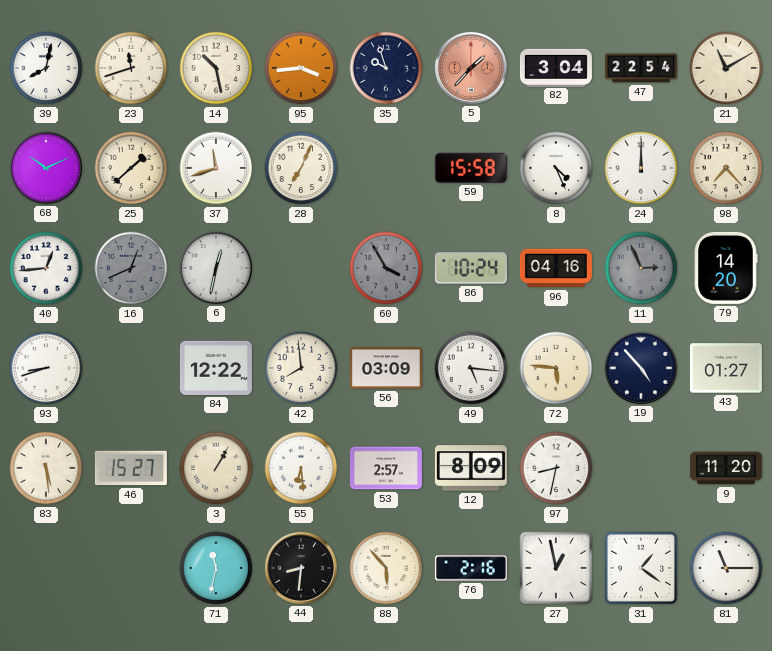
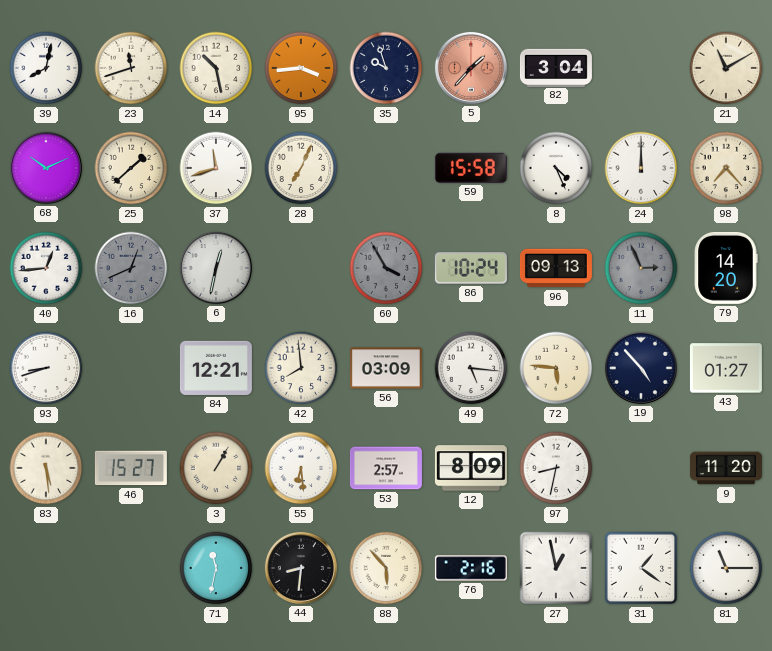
47: 22:54 -> none (641, 68)
96: 04:16 -> 09:13 (556, 268)
84: 12:22 -> 12:21 (216, 368)
